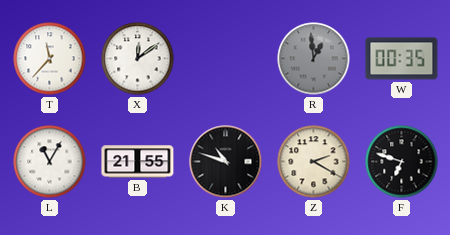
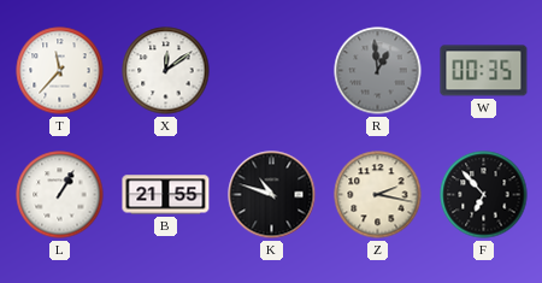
L: 11:05 -> 1:05 (60, 195)
Z: 2:20 -> 2:17 (378, 195)
F: 6:48 -> 6:53 (484, 195)
